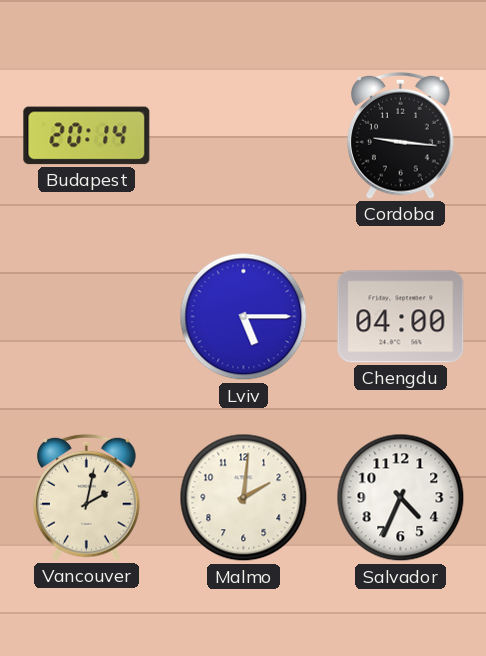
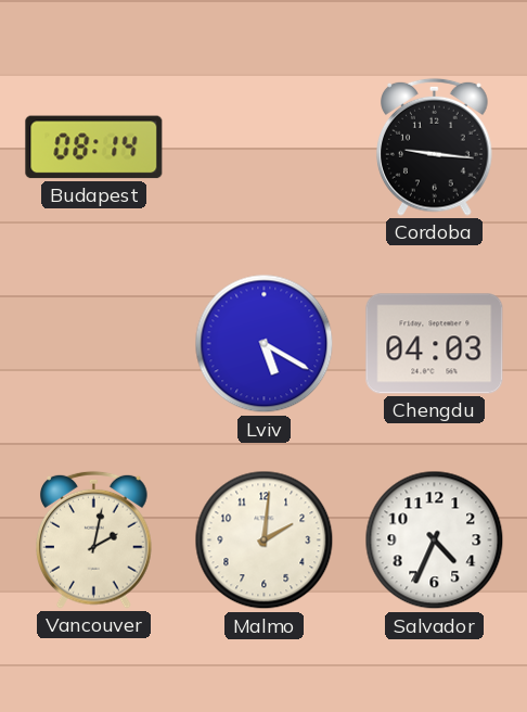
Budapest: 20:14 -> 08:14 (94, 148)
Lviv: 5:15 -> 5:20 (265, 344)
Chengdu: 04:00 -> 04:03 (435, 344)
